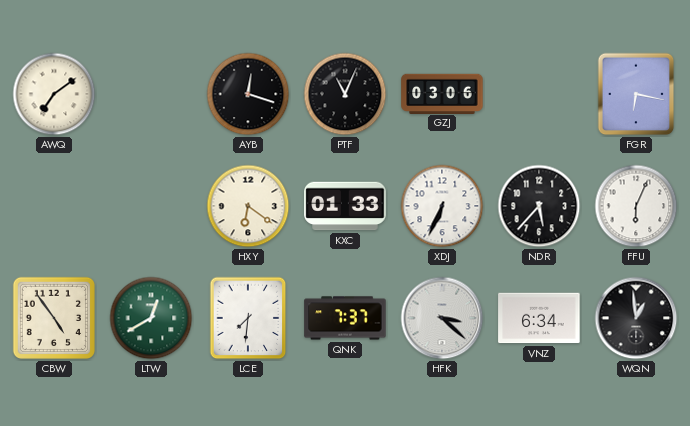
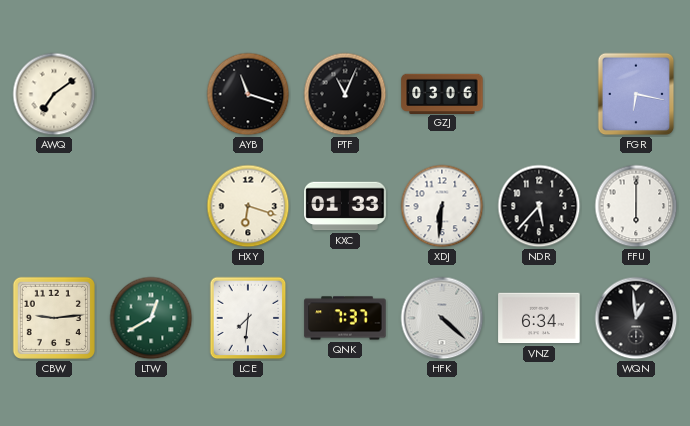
AYB: 12:18 -> 11:18 (248, 94)
HXY: 6:21 -> 6:18 (248, 206)
XDJ: 6:34 -> 6:31 (442, 206)
FFU: 6:04 -> 6:00 (636, 206)
CBW: 4:54 -> 9:14 (54, 318)
HFK: 3:22 -> 4:22 (442, 318)
